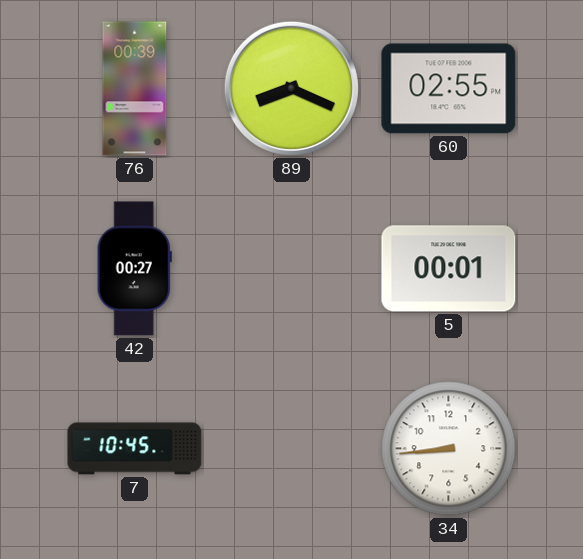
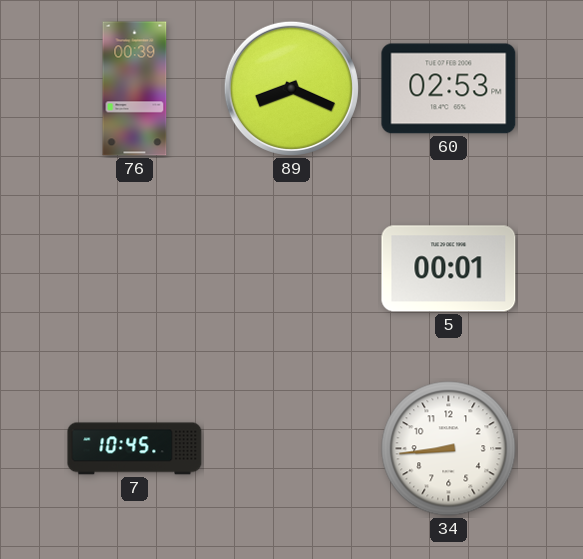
60: 02:55 -> 02:53 (449, 89)
42: 00:27 -> none (134, 269)
